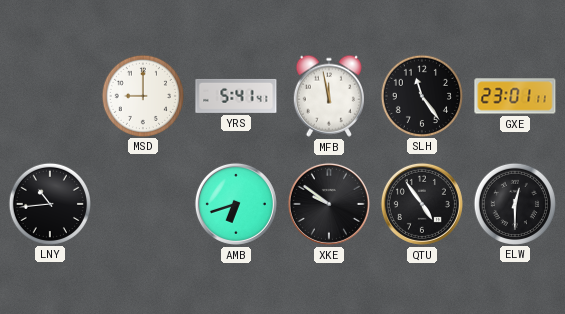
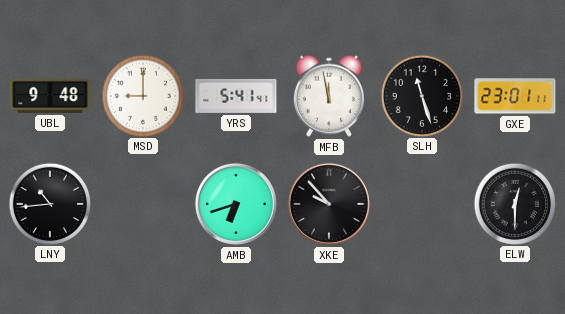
UBL: none -> 9:48 (50, 96)
SLH: 11:24 -> 11:27 (421, 95)
XKE: 9:51 -> 9:53 (329, 204)
QTU: 4:54 -> none (422, 204)
